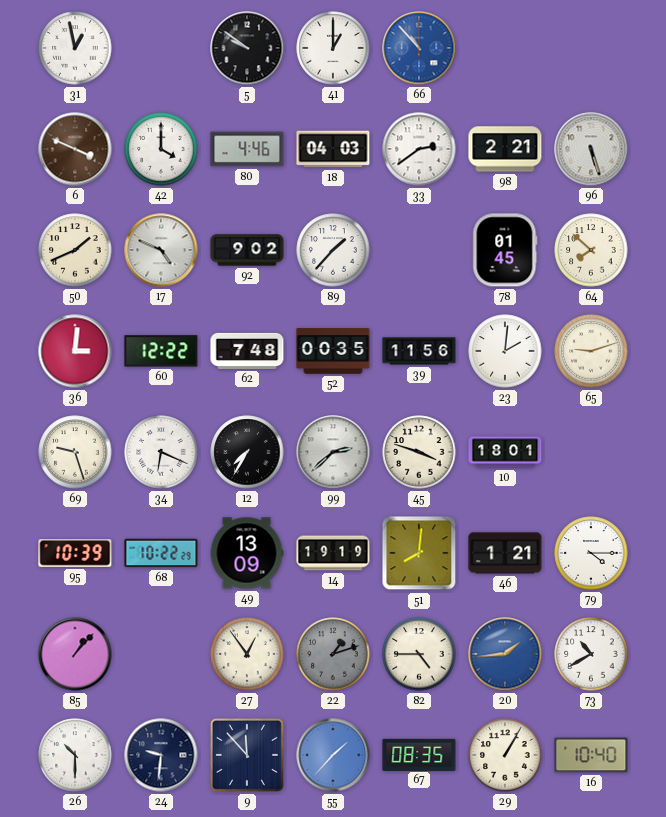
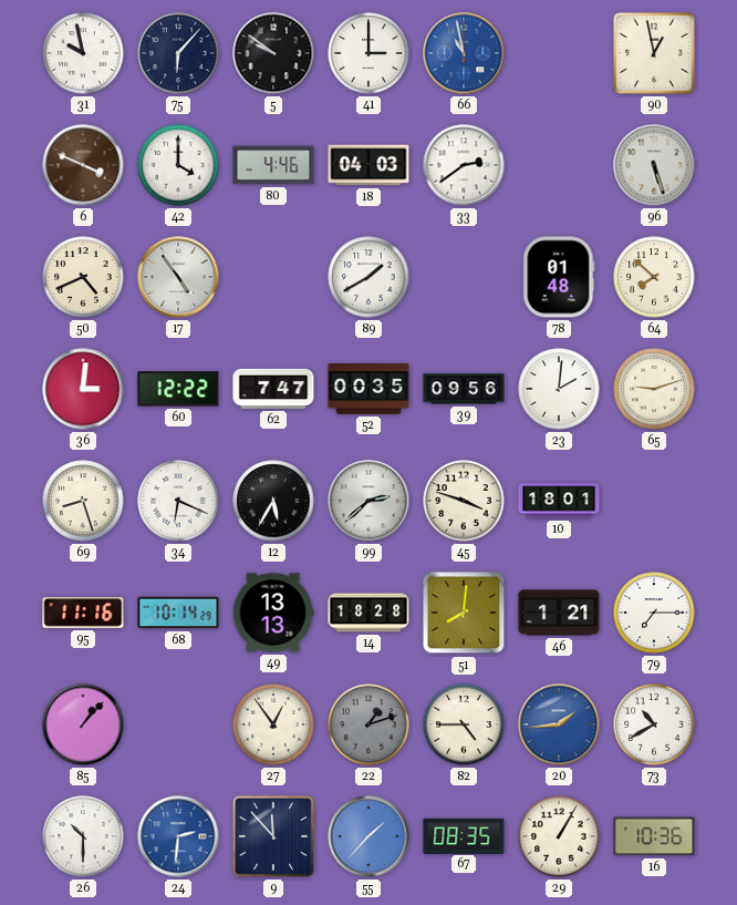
31: 12:58 -> 9:58 (83, 53)
75: none -> 6:07 (178, 53)
41: 1:00 -> 3:00 (369, 53)
66: 10:53 -> 10:58 (464, 53)
90: none -> 12:58 (654, 53)
98: 2:21 -> none (505, 149)
50: 1:41 -> 4:41 (83, 277)
17: 4:49 -> 4:54 (178, 277)
92: 9:02 -> none (247, 250)
89: 1:37 -> 1:40 (369, 277)
78: 01:45 -> 01:48 (559, 277)
62: 7:48 -> 7:47 (273, 389)
39: 11:56 -> 09:56 (464, 389)
69: 9:27 -> 8:27 (83, 501)
12: 7:35 -> 5:35 (273, 501)
95: 10:39 -> 11:16 (83, 613)
68: 10:22 -> 10:14 (178, 613)
49: 13:09 -> 13:13 (273, 613)
14: 19:19 -> 18:28 (369, 613)
79: 4:15 -> 7:15 (654, 613)
24: 9:31 -> 2:31 (178, 836)
24 dial: navy -> blue (178, 836)
16: 10:40 -> 10:36 (654, 836)
